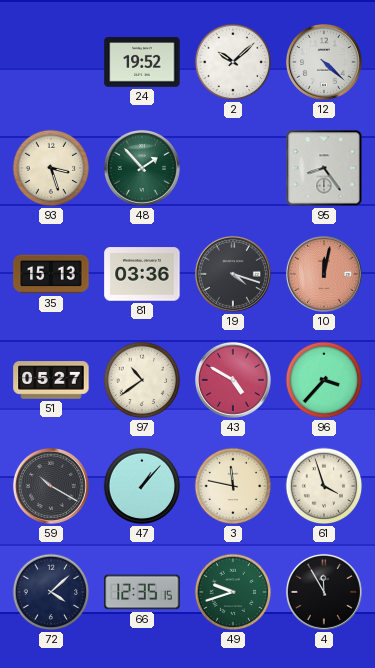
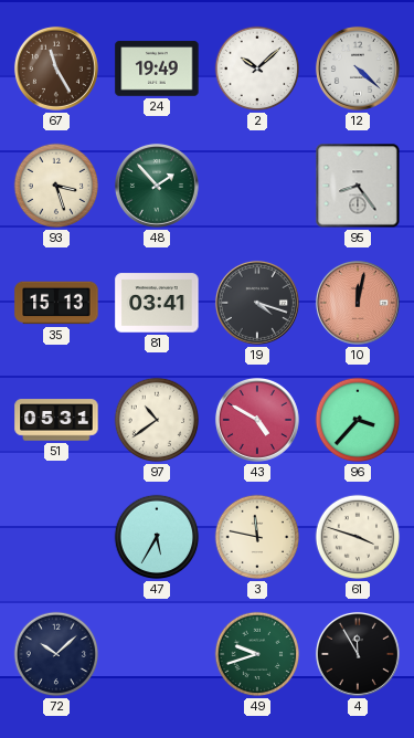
67: none -> 11:25 (56, 68)
24: 19:52 -> 19:49 (157, 68)
81: 03:36 -> 03:41 (157, 303)
51: 05:27 -> 05:31 (56, 420)
59: 10:20 -> none (51, 486)
47: 1:07 -> 5:35 (157, 537)
61: 3:57 -> 3:48 (358, 537)
72: 4:08 -> 10:08 (56, 654)
66: 12:35 -> none (142, 592)
